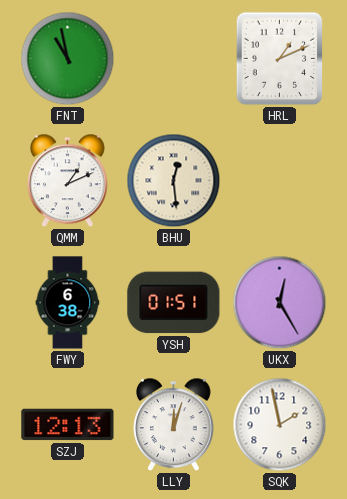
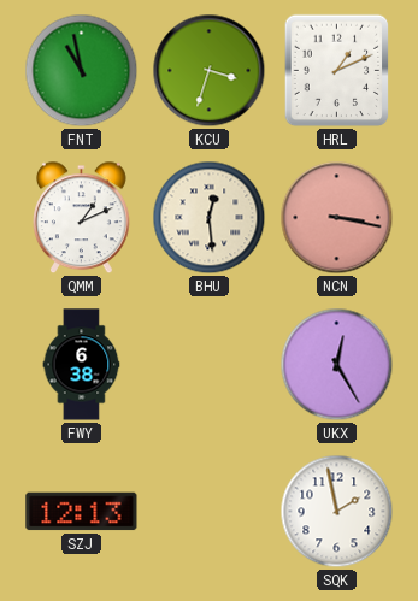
KCU: none -> 3:33 (210, 71)
NCN: none -> 3:17 (337, 218)
YSH: 01:51 -> none (174, 303)
LLY: 12:03 -> none (174, 425)
